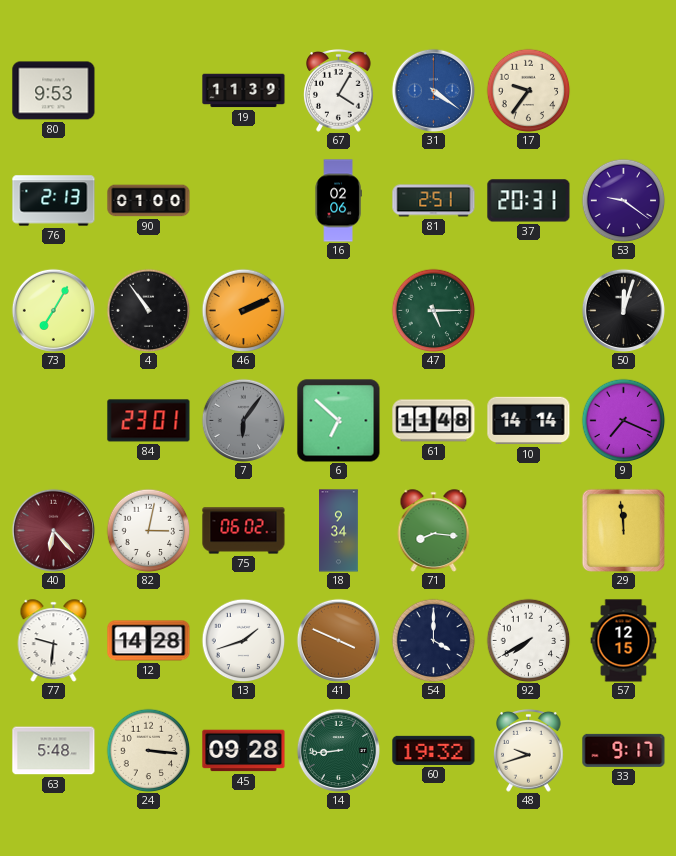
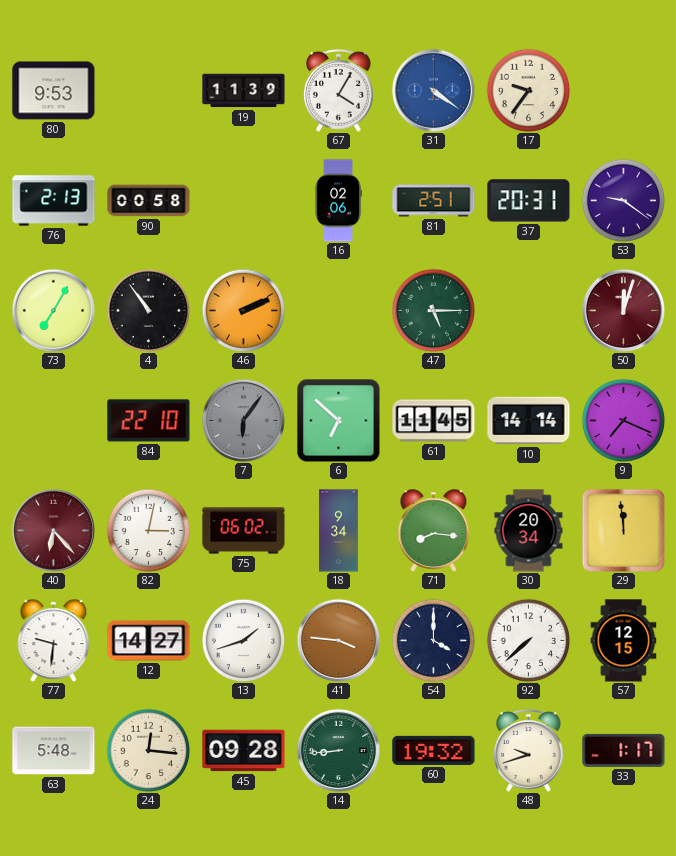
90: 01:00 -> 00:58 (149, 201)
50 dial: black -> burgundy (623, 310)
84: 23:01 -> 22:10 (149, 421)
61: 11:48 -> 11:45 (434, 421)
30: none -> 20:34 (529, 531)
12: 14:28 -> 14:27 (149, 641)
41: 3:49 -> 3:46 (338, 640)
92: 7:40 -> 7:38 (528, 640)
24: 3:16 -> 12:16 (148, 750)
33: 9:17 -> 1:17 (624, 750)
